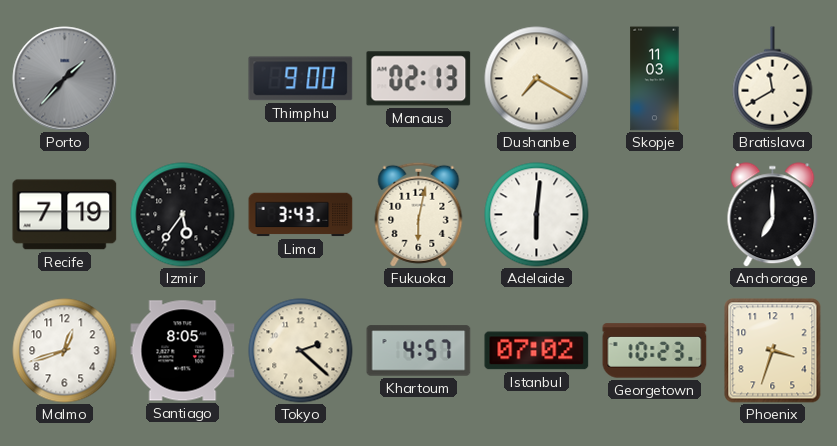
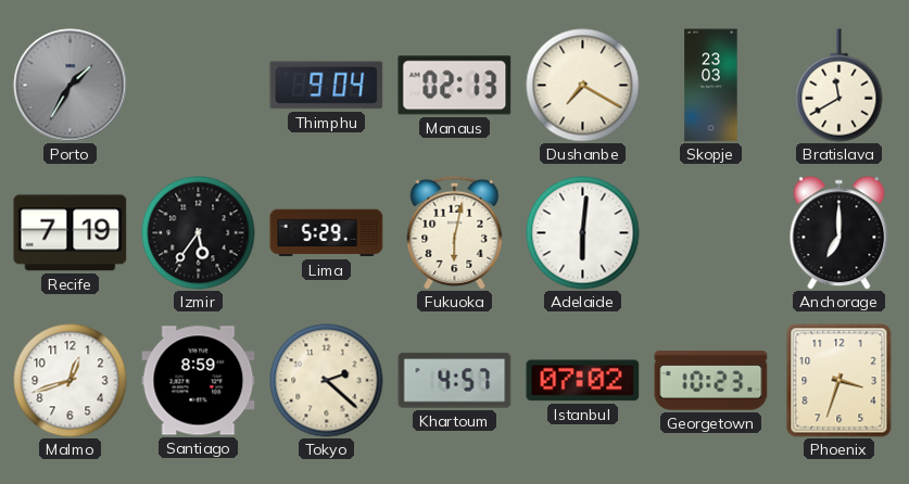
Porto: 1:37 -> 1:35 (71, 86)
Thimphu: 9:00 -> 9:04 (327, 86)
Skopje: 11:03 -> 23:03 (711, 86)
Lima: 3:43 -> 5:29 (327, 233)
Santiago: 8:05 -> 8:59 (199, 381)
